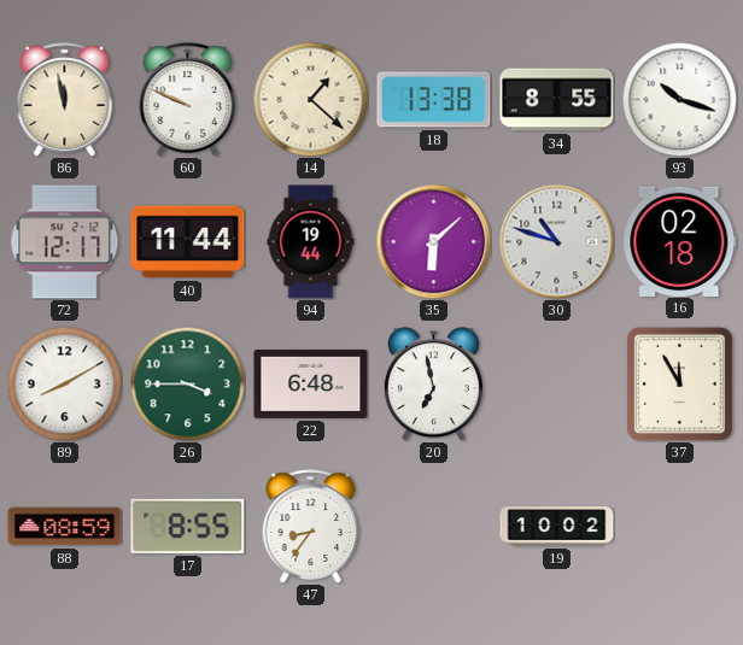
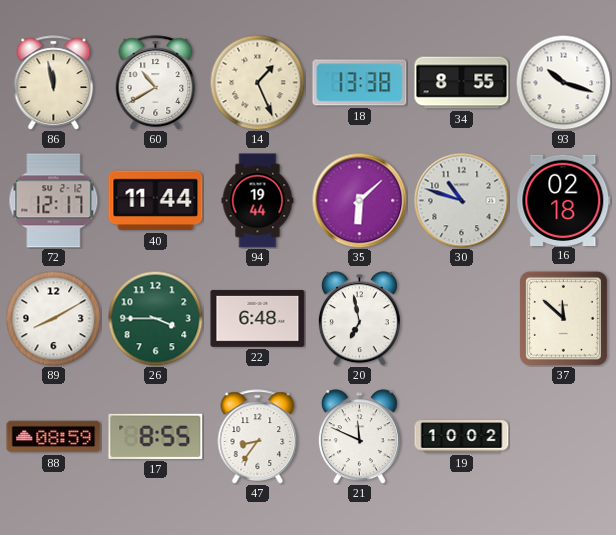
60: 9:49 -> 10:40 (156, 83)
14: 1:22 -> 1:26 (257, 82)
37: 11:55 -> 11:52 (563, 318)
21: none -> 11:49 (359, 437)
